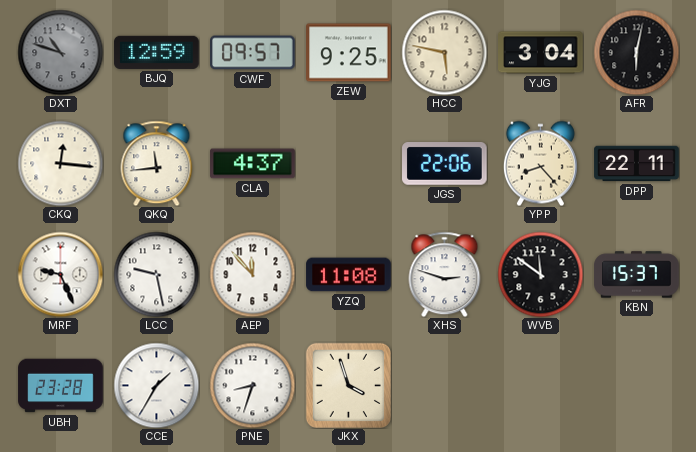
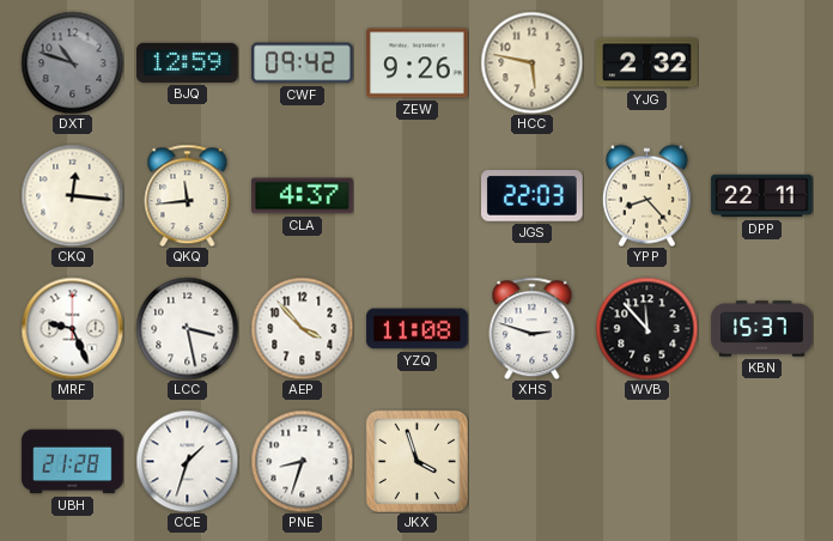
CWF: 09:57 -> 09:42 (303, 63)
ZEW: 9:25 -> 9:26 (418, 63)
YJG: 3:04 -> 2:32 (647, 63)
AFR: 6:02 -> none (636, 52)
JGS: 22:06 -> 22:03 (533, 196)
LCC: 9:28 -> 3:28 (187, 328)
AEP: 11:53 -> 3:53 (302, 328)
WVB: 11:51 -> 11:53 (646, 328)
UBH: 23:28 -> 21:28 (73, 462)
CCE: 1:35 -> 1:33 (187, 461)
